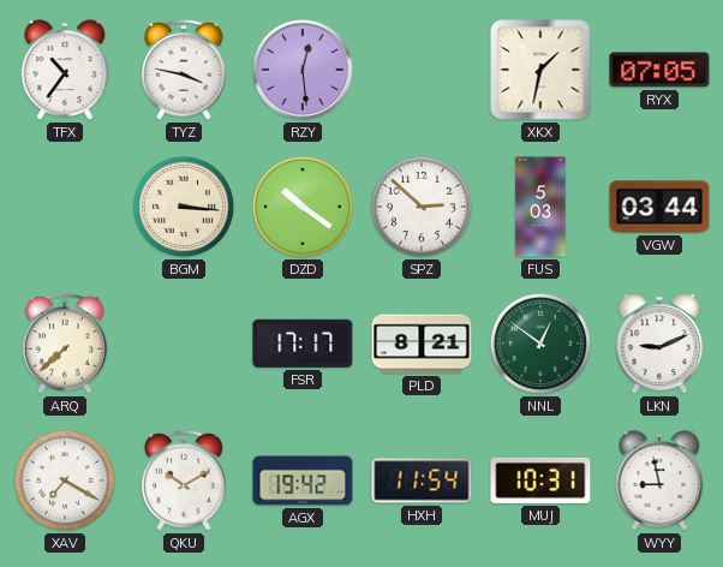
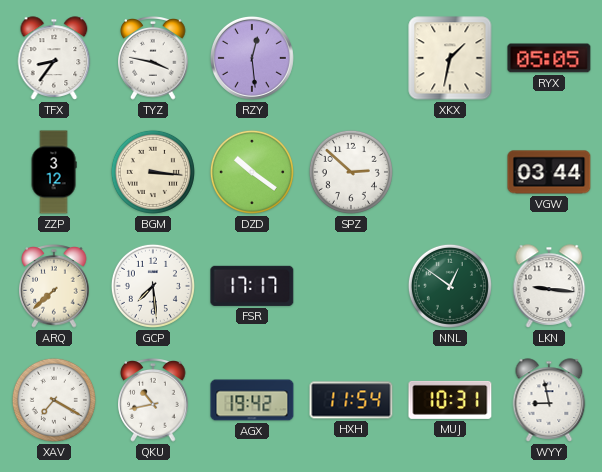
TFX: 10:36 -> 8:36 (54, 58)
RYX: 07:05 -> 05:05 (549, 58)
ZZP: none -> 3:12 (54, 172)
FUS: 5:03 -> none (540, 207)
GCP: none -> 7:29 (153, 286)
PLD: 8:21 -> none (422, 344)
LKN: 9:11 -> 9:16 (549, 286)
QKU: 10:10 -> 10:43 (153, 401)
